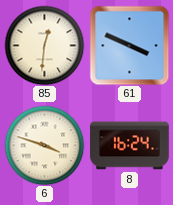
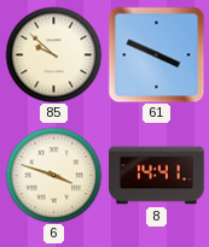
85: 12:31 -> 9:52 (53, 54)
8: 16:24 -> 14:41 (157, 176)
